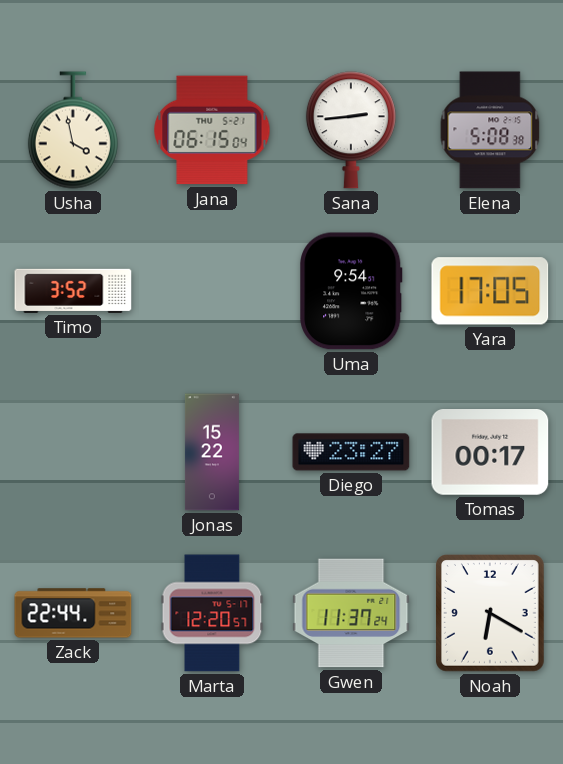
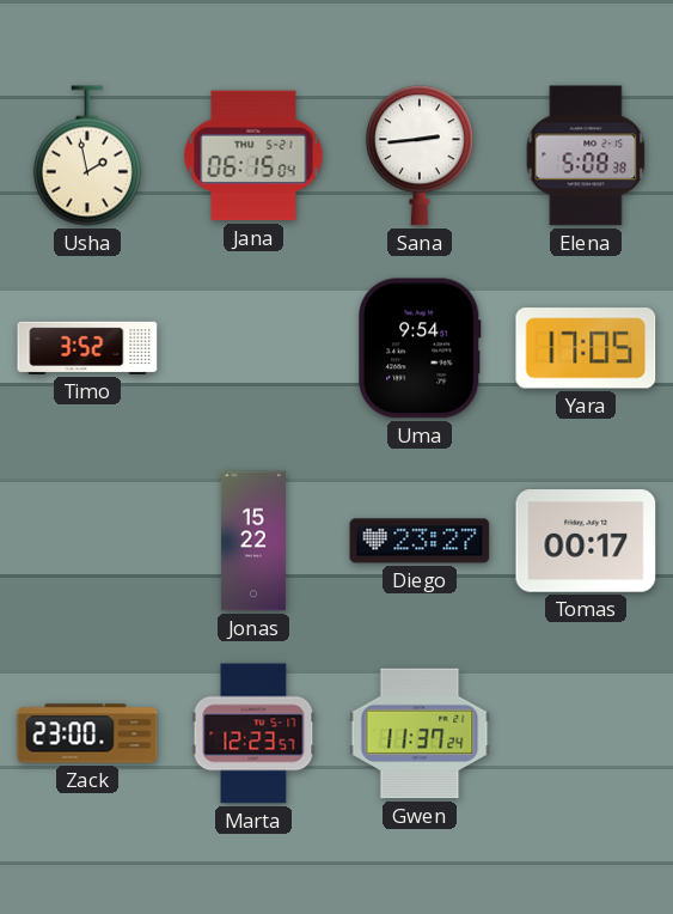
Usha: 3:58 -> 1:58 (87, 156)
Zack: 22:44 -> 23:00 (87, 733)
Marta: 12:20 -> 12:23 (253, 733)
Noah: 6:20 -> none (491, 614)
